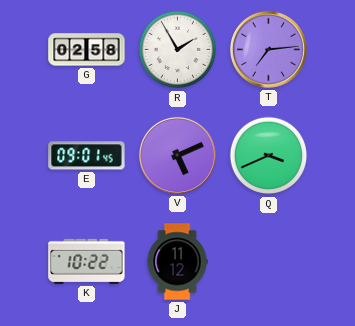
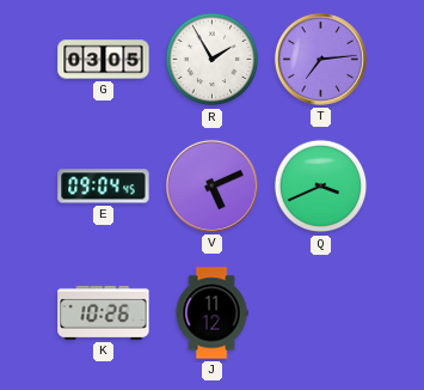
G: 02:58 -> 03:05 (104, 60)
E: 09:01 -> 09:04 (104, 187)
K: 10:22 -> 10:26 (104, 312)
